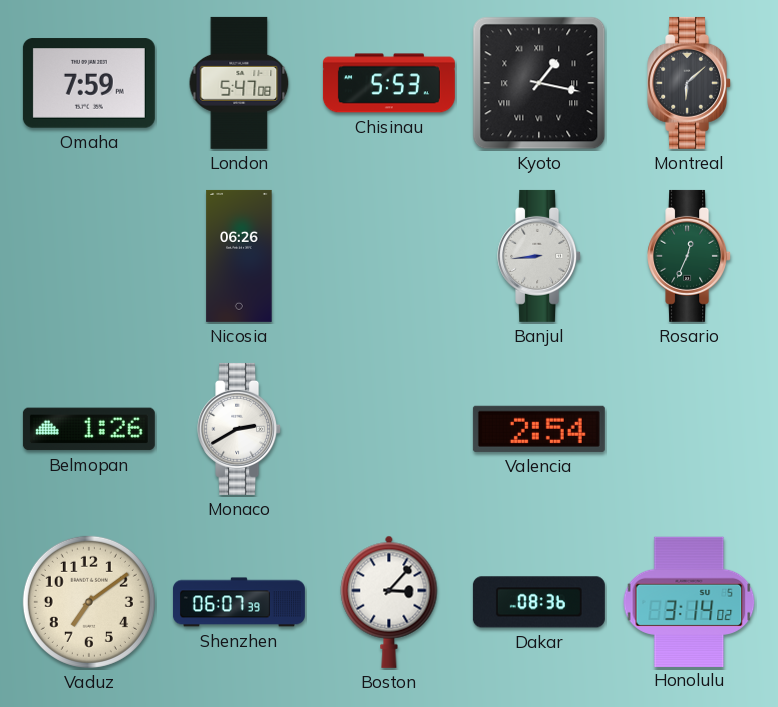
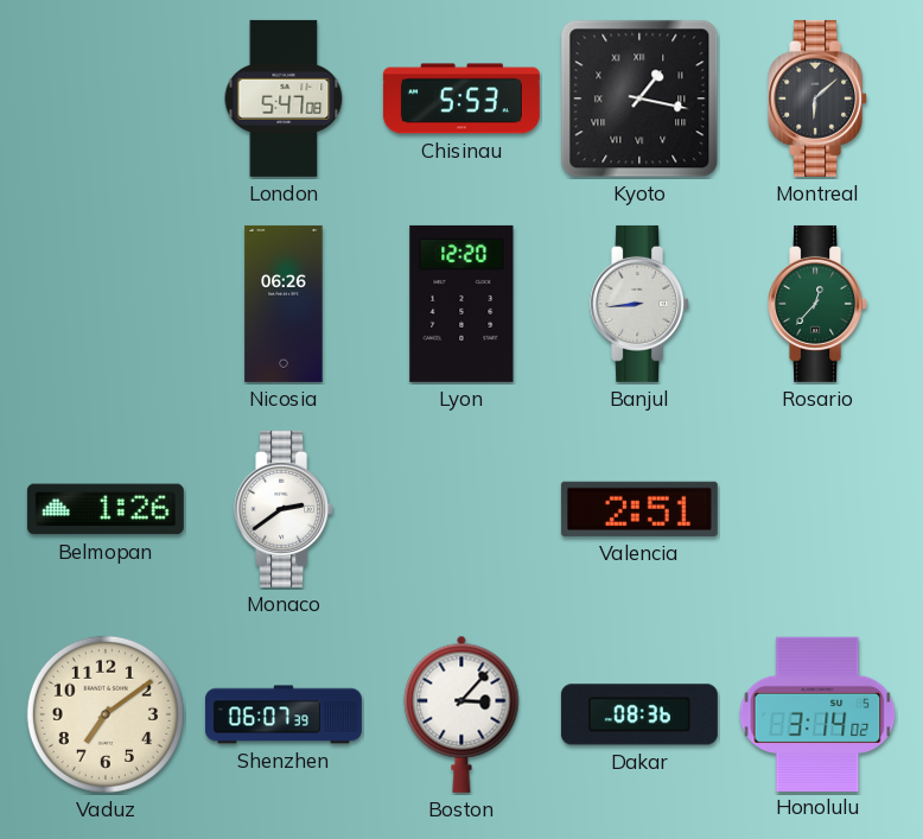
Omaha: 7:59 -> none (89, 83)
Lyon: none -> 12:20 (461, 304)
Rosario: 12:34 -> 12:37 (819, 304)
Monaco: 2:40 -> 2:39 (285, 509)
Valencia: 2:54 -> 2:51 (639, 509)
